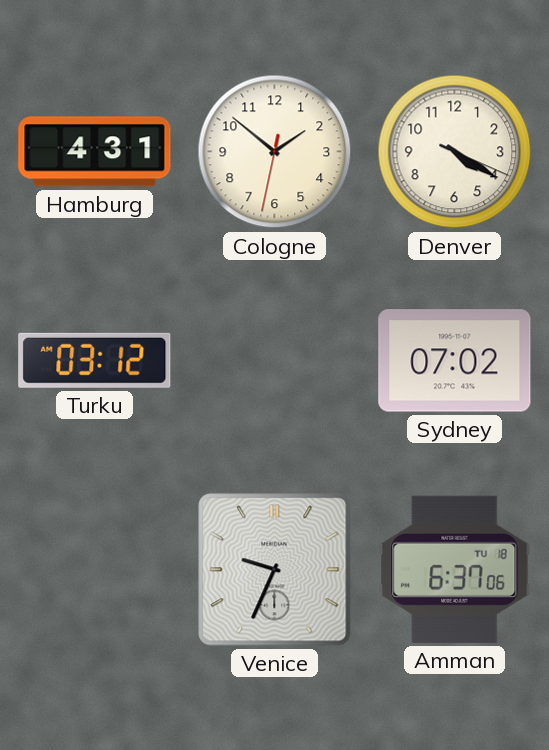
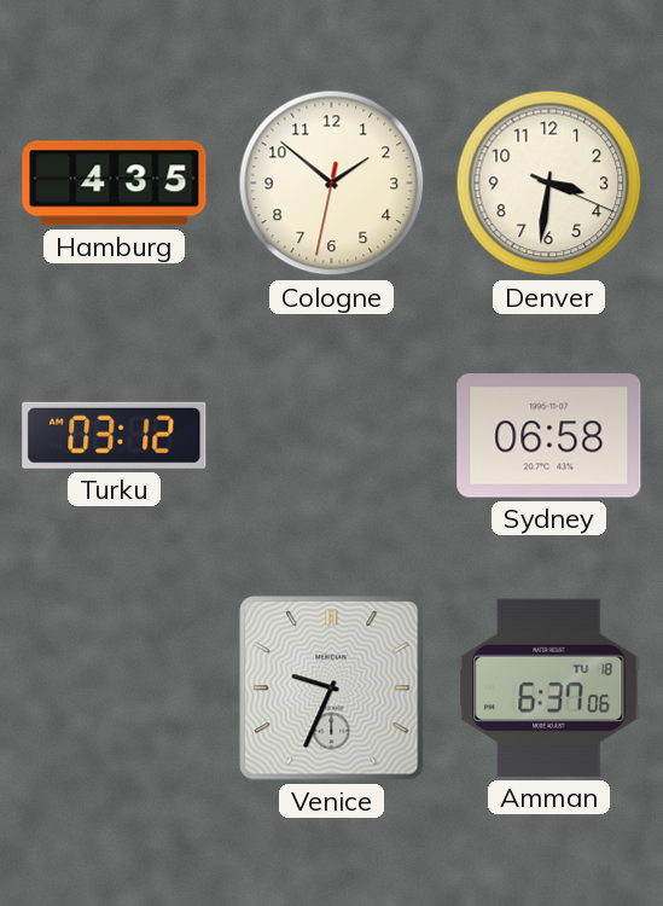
Hamburg: 4:31 -> 4:35 (115, 184)
Denver: 4:20 -> 3:31 (549, 184)
Sydney: 07:02 -> 06:58 (549, 436)
